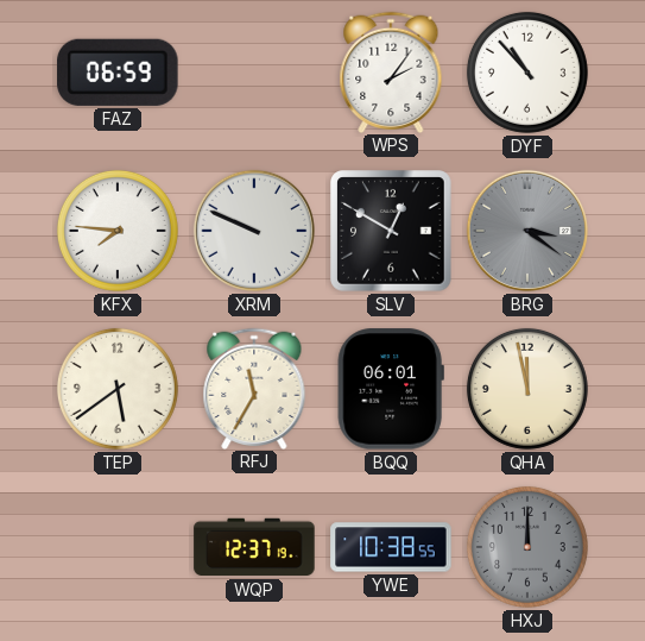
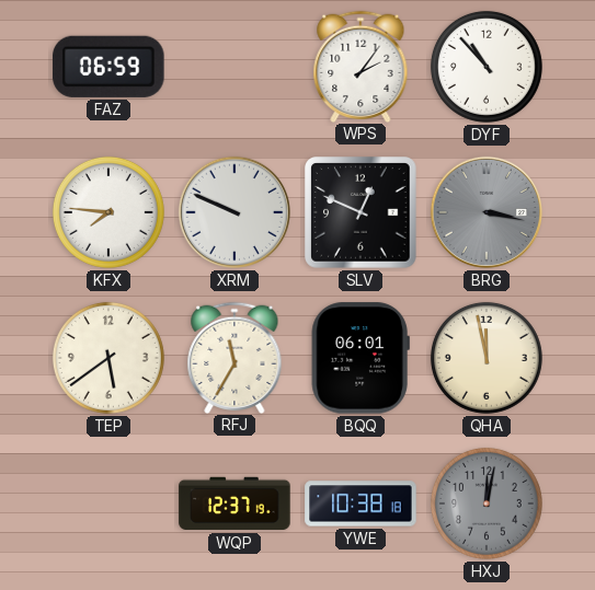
SLV: 12:50 -> 12:49 (361, 212)
BRG: 3:21 -> 3:17 (487, 212)
YWE: 10:38:55 -> 10:38:18 (361, 504)
HXJ: 12:00 -> 12:02 (487, 504)
